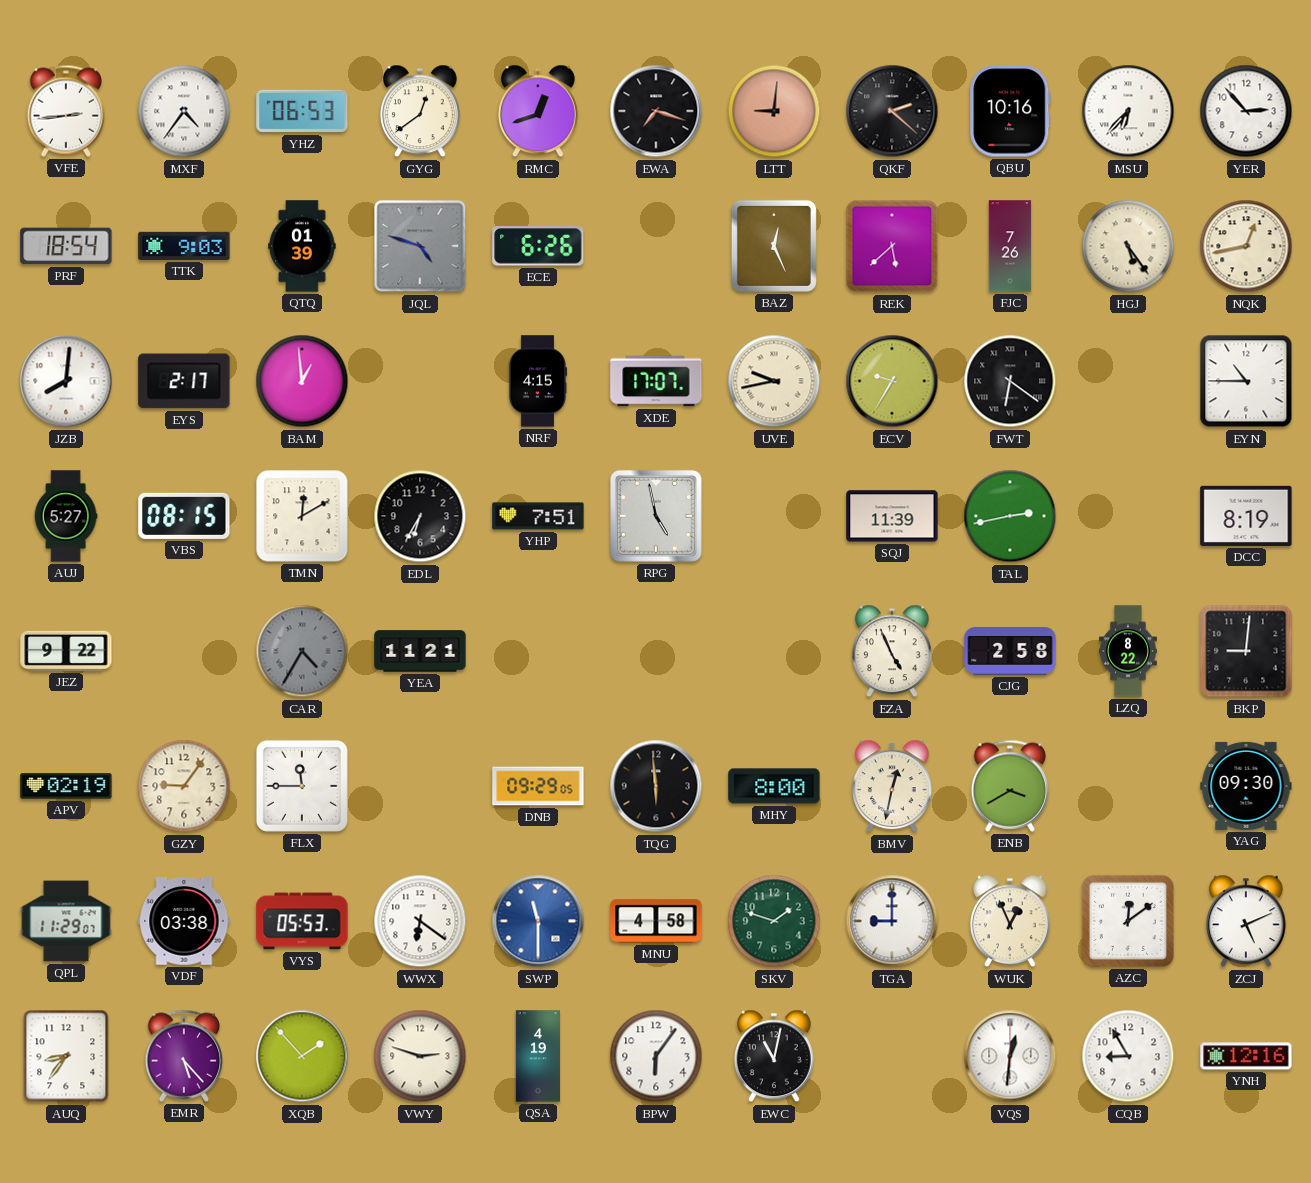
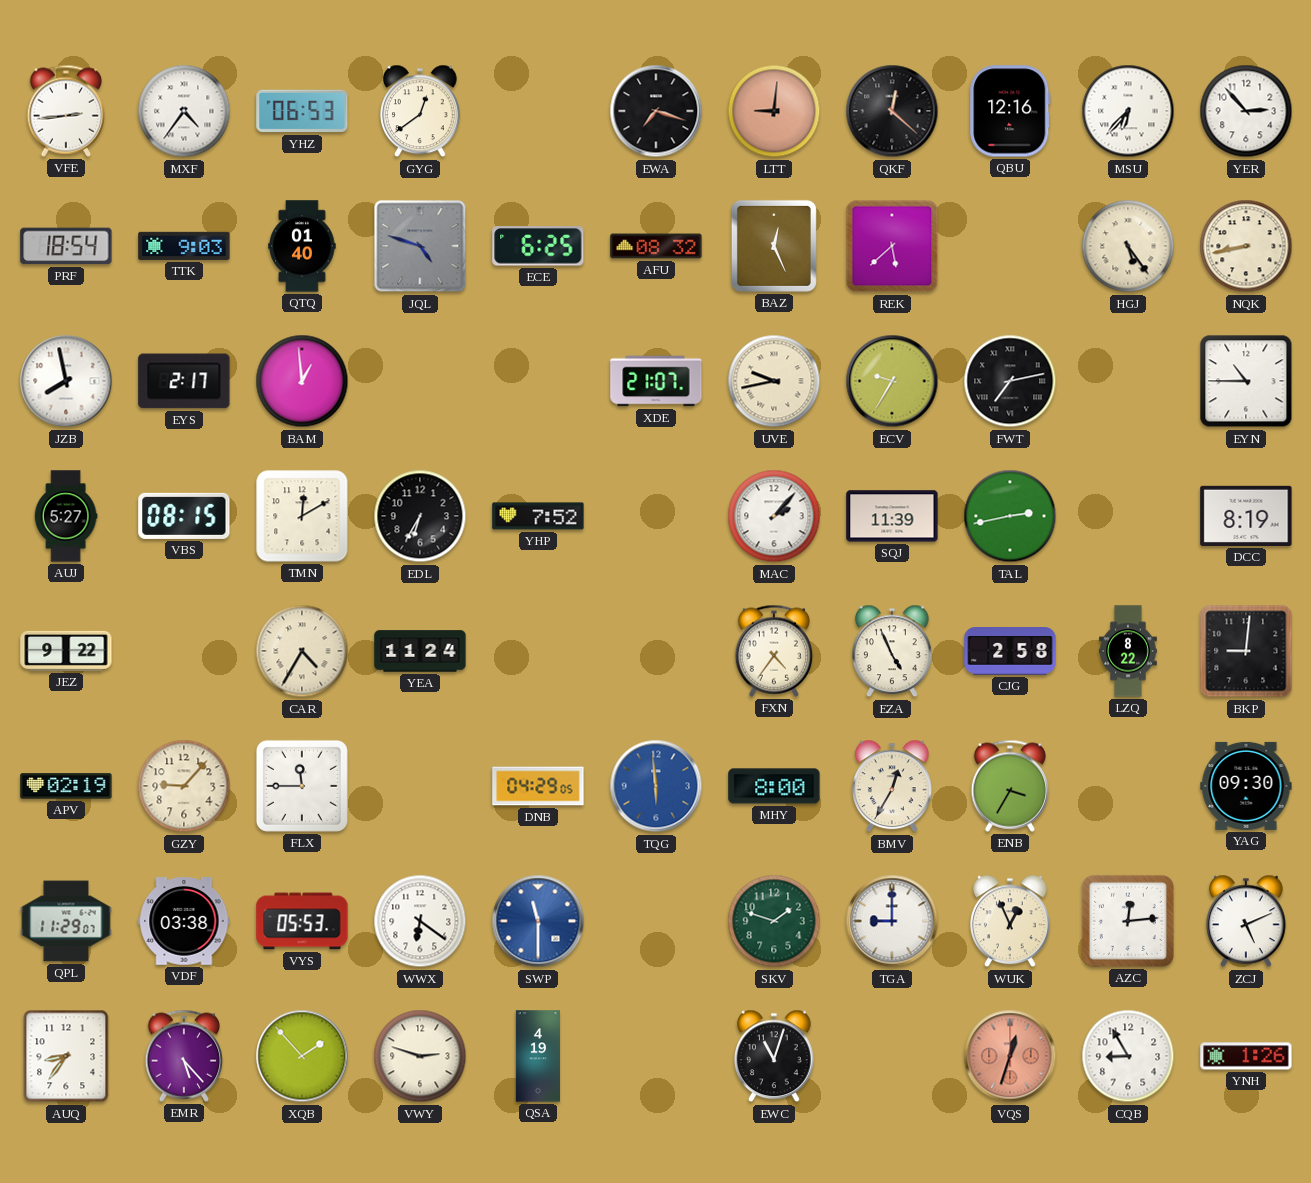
RMC: 12:42 -> none (539, 111)
QKF: 2:22 -> 12:22 (892, 111)
QBU: 10:16 -> 12:16 (1010, 111)
QTQ: 01:39 -> 01:40 (302, 246)
ECE: 6:26 -> 6:25 (538, 246)
AFU: none -> 08:32 (656, 246)
FJC: 7:26 -> none (1010, 246)
NQK: 12:43 -> 8:43 (1246, 246)
JZB: 8:01 -> 7:58 (66, 381)
NRF: 4:15 -> none (538, 381)
XDE: 17:07 -> 21:07 (656, 381)
FWT: 6:21 -> 7:13 (1010, 381)
YHP: 7:51 -> 7:52 (538, 516)
RPG: 4:58 -> none (656, 516)
MAC: none -> 2:07 (774, 516)
CAR dial: grey -> cream (302, 651)
YEA: 11:21 -> 11:24 (420, 651)
FXN: none -> 4:36 (774, 651)
GZY: 9:06 -> 9:07 (184, 786)
DNB: 09:29 -> 04:29 (538, 786)
TQG dial: black -> blue (656, 786)
BMV: 12:32 -> 12:35 (893, 786)
ENB: 3:40 -> 3:35 (1010, 786)
MNU: 4:58 -> none (656, 921)
AZC: 12:09 -> 12:14 (1128, 921)
BPW: 6:06 -> none (656, 1056)
EWC: 11:02 -> 11:03 (775, 1056)
VQS: 12:31 -> 12:33 (1010, 1056)
VQS dial: white -> salmon (1010, 1056)
YNH: 12:16 -> 1:26 (1246, 1056)
